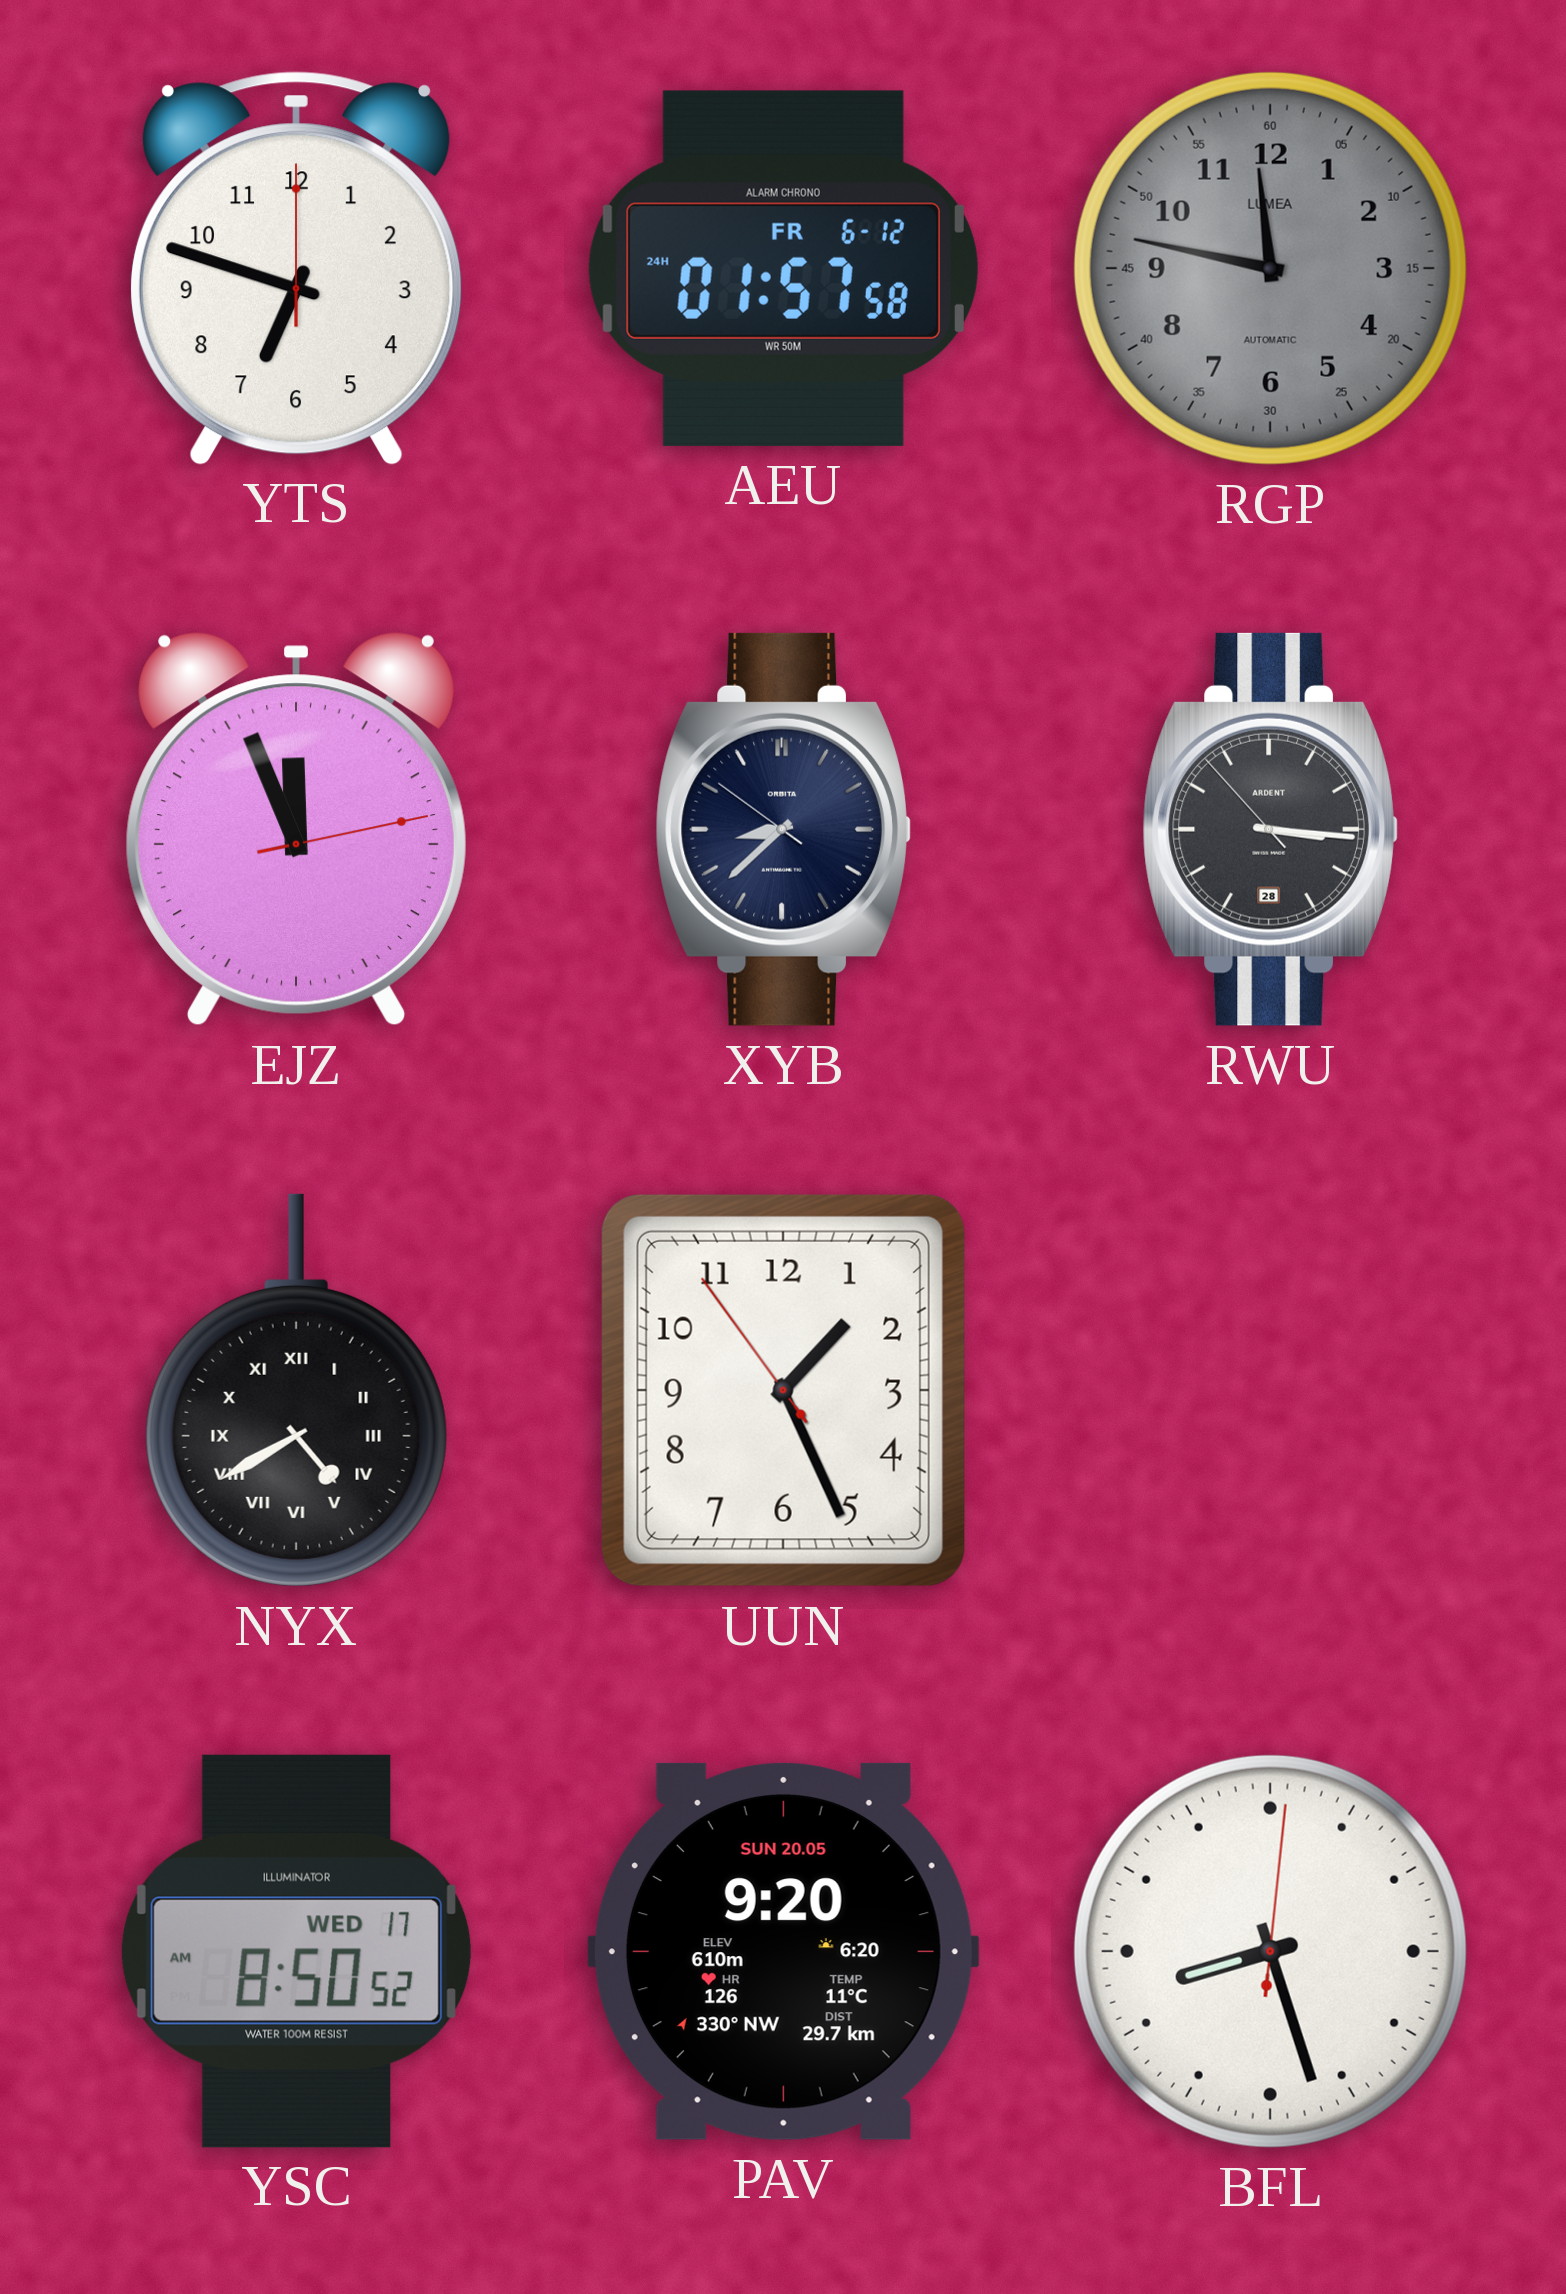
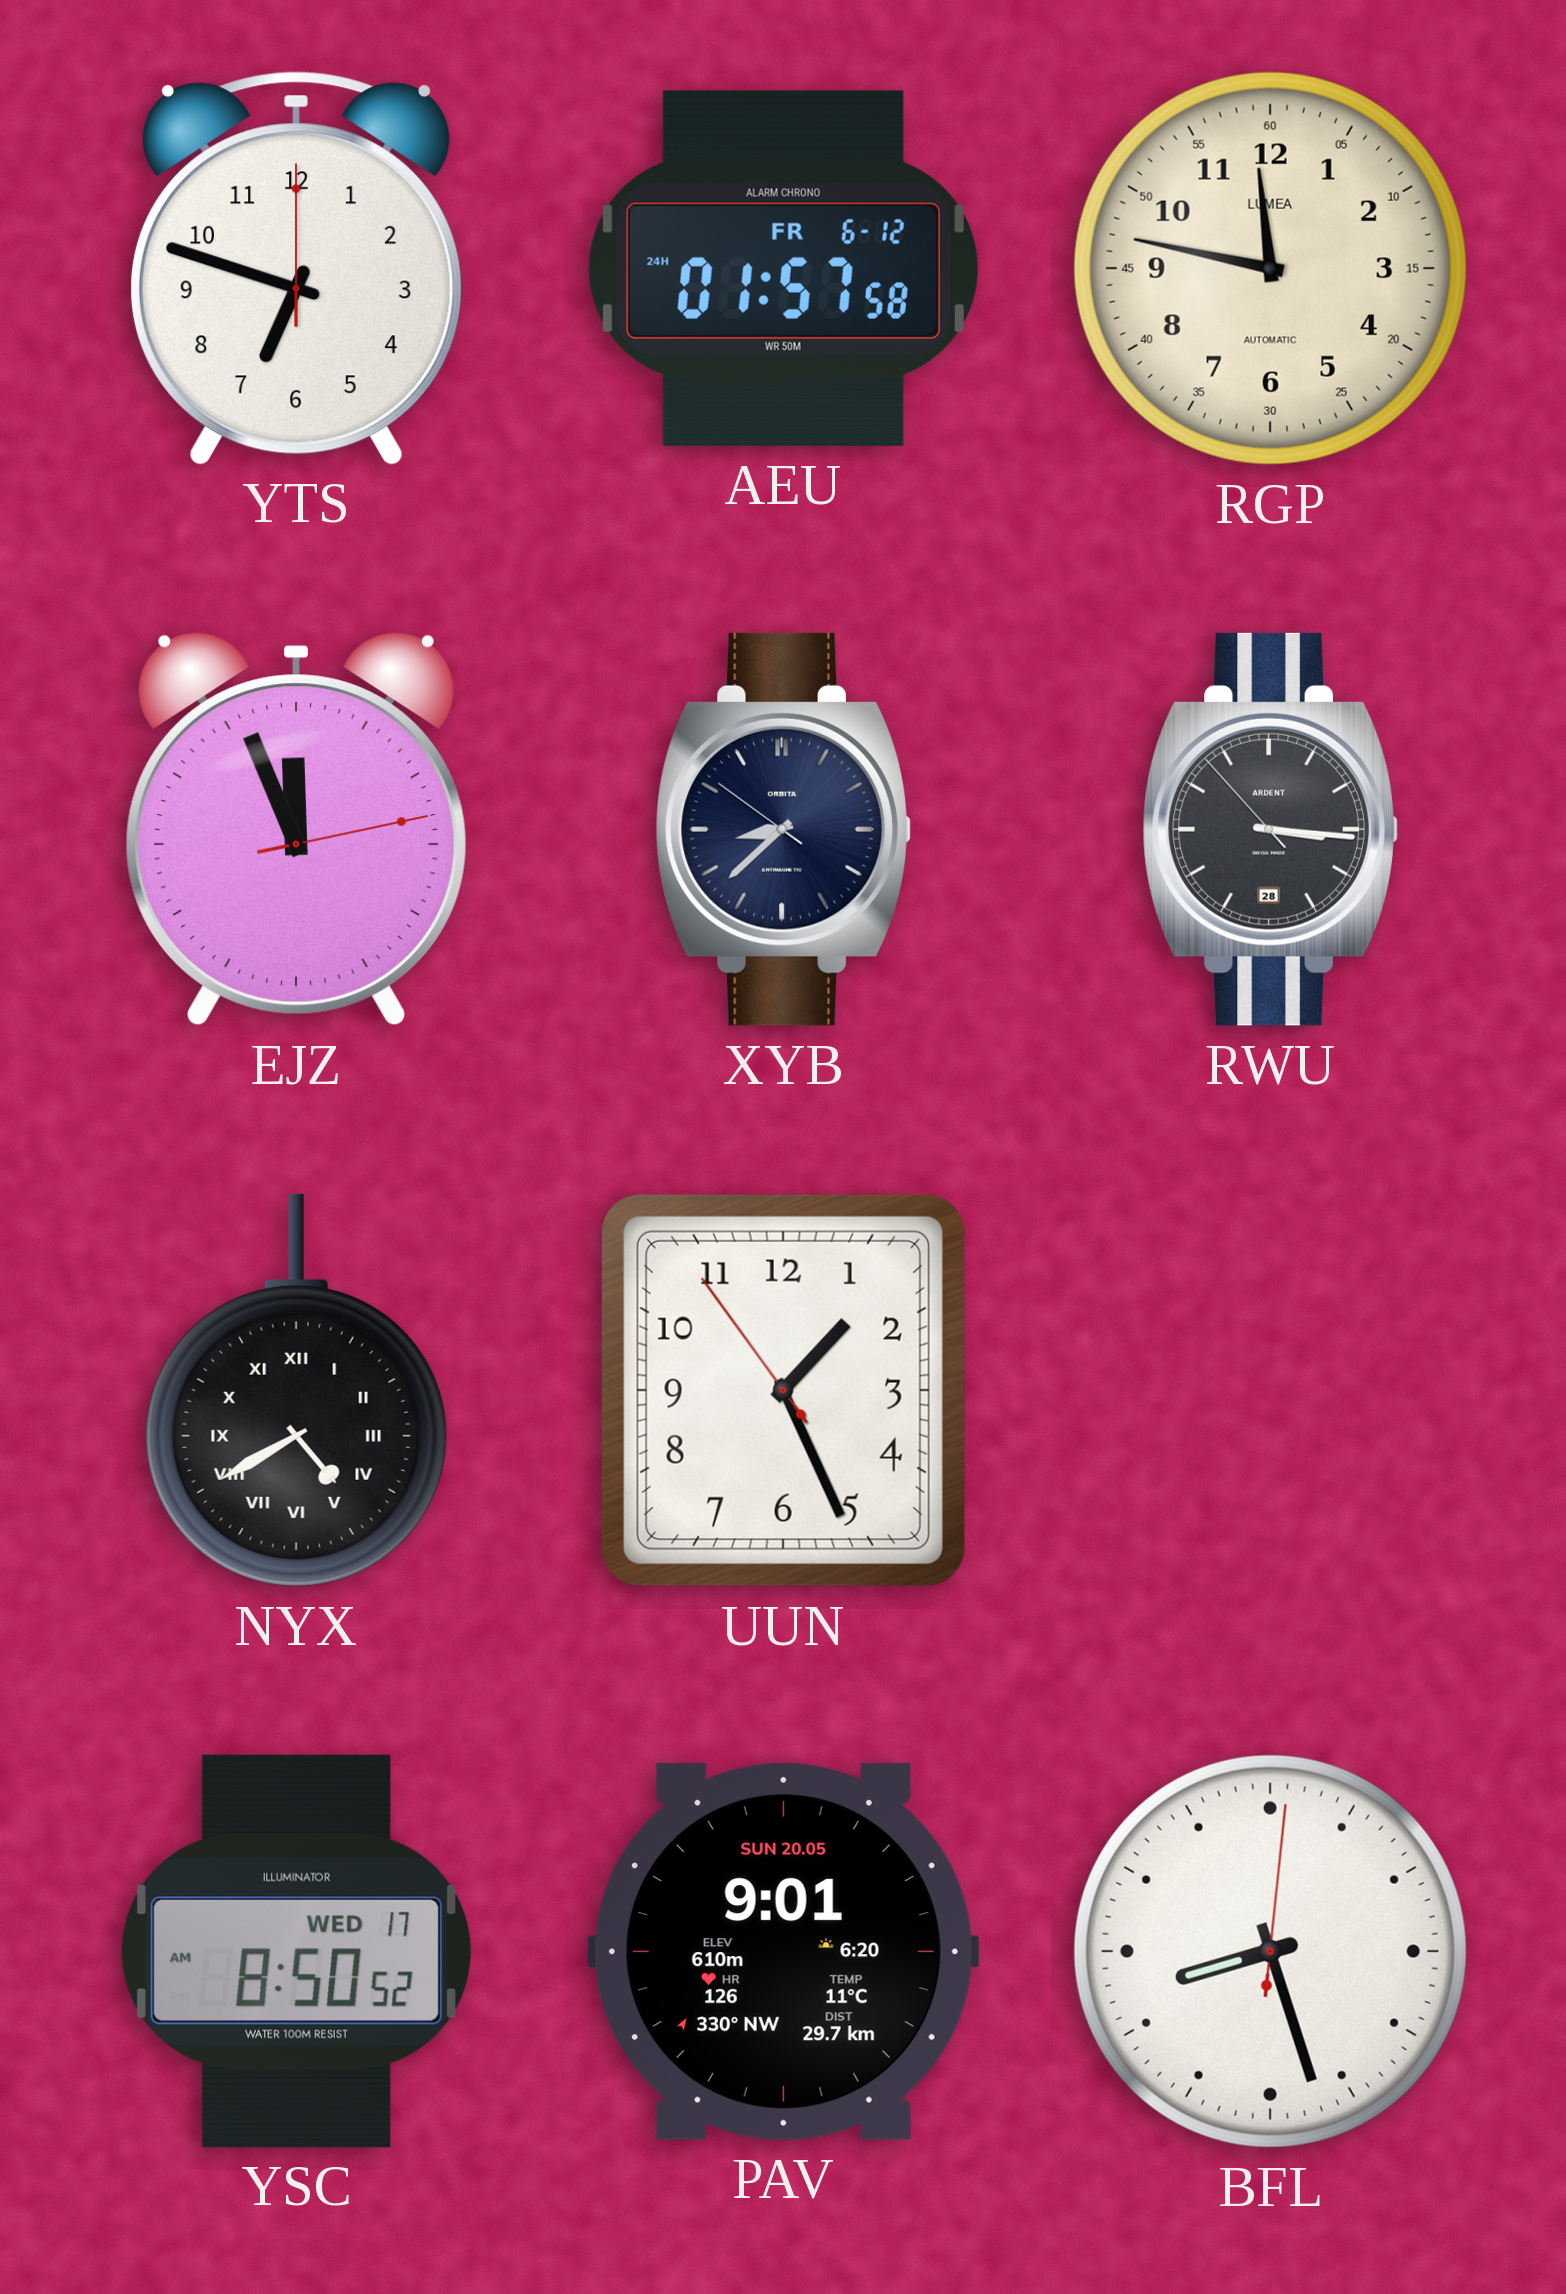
RGP dial: grey -> cream (1270, 268)
PAV: 9:20 -> 9:01 (783, 1951)
